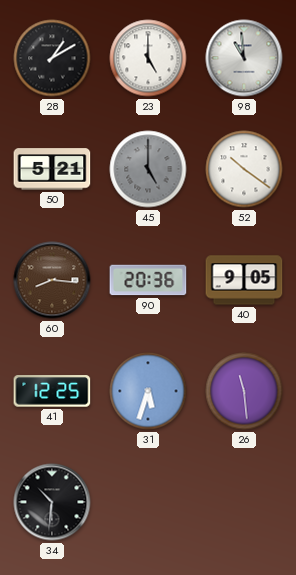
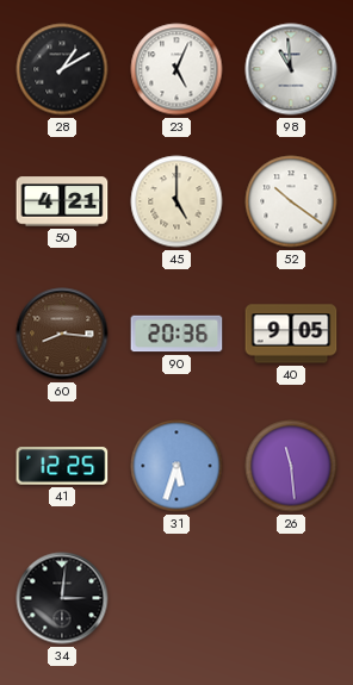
23: 5:00 -> 5:04 (176, 69)
50: 5:21 -> 4:21 (62, 201)
45 dial: grey -> cream (176, 201)
34: 10:31 -> 3:01 (62, 598)
